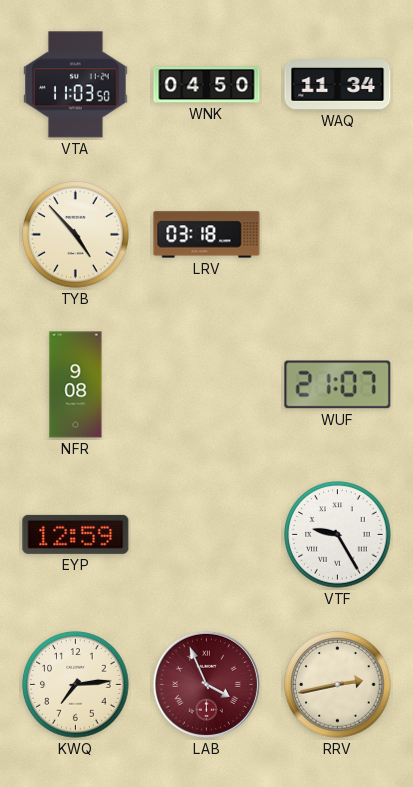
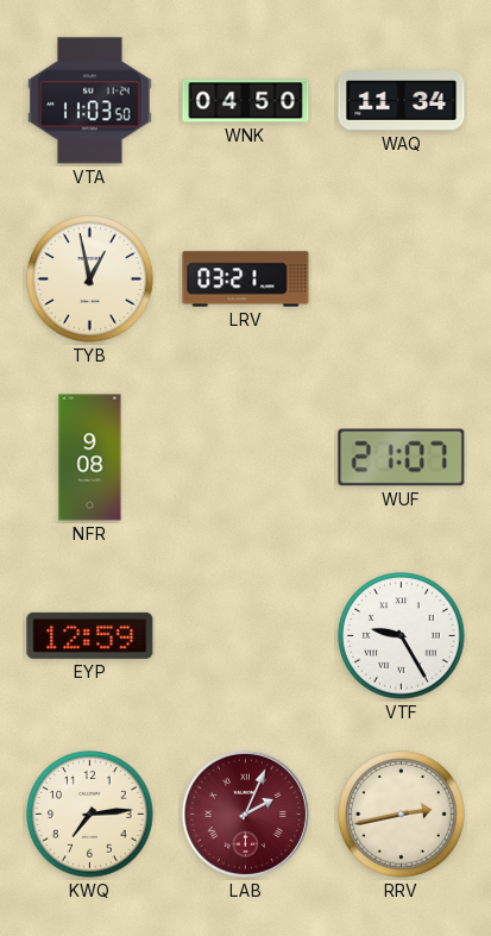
TYB: 4:53 -> 12:58 (90, 279)
LRV: 03:18 -> 03:21 (246, 279)
LAB: 3:56 -> 2:04 (245, 813)
